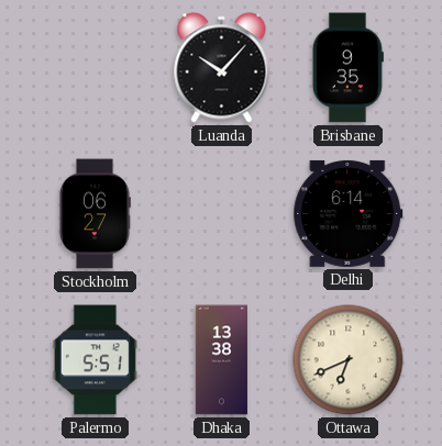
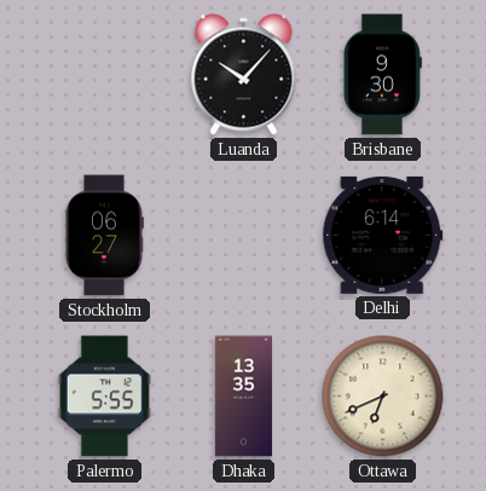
Brisbane: 9:35 -> 9:30 (382, 75)
Palermo: 5:51 -> 5:55 (104, 397)
Dhaka: 13:38 -> 13:35 (243, 397)
